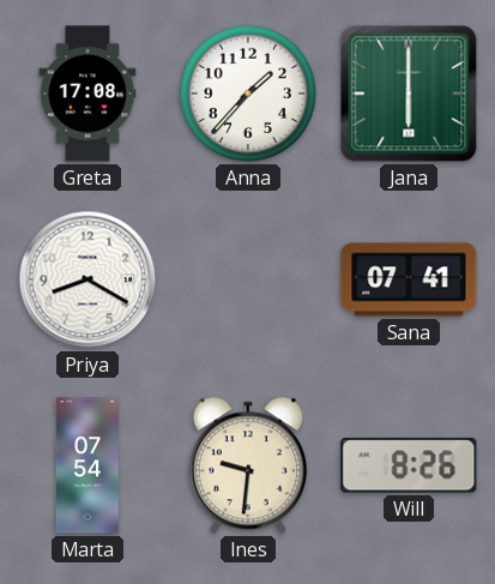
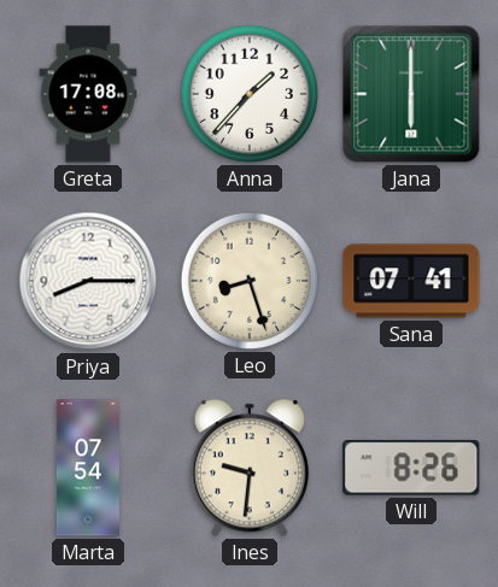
Priya: 8:20 -> 8:15 (88, 281)
Leo: none -> 8:27 (250, 281)
